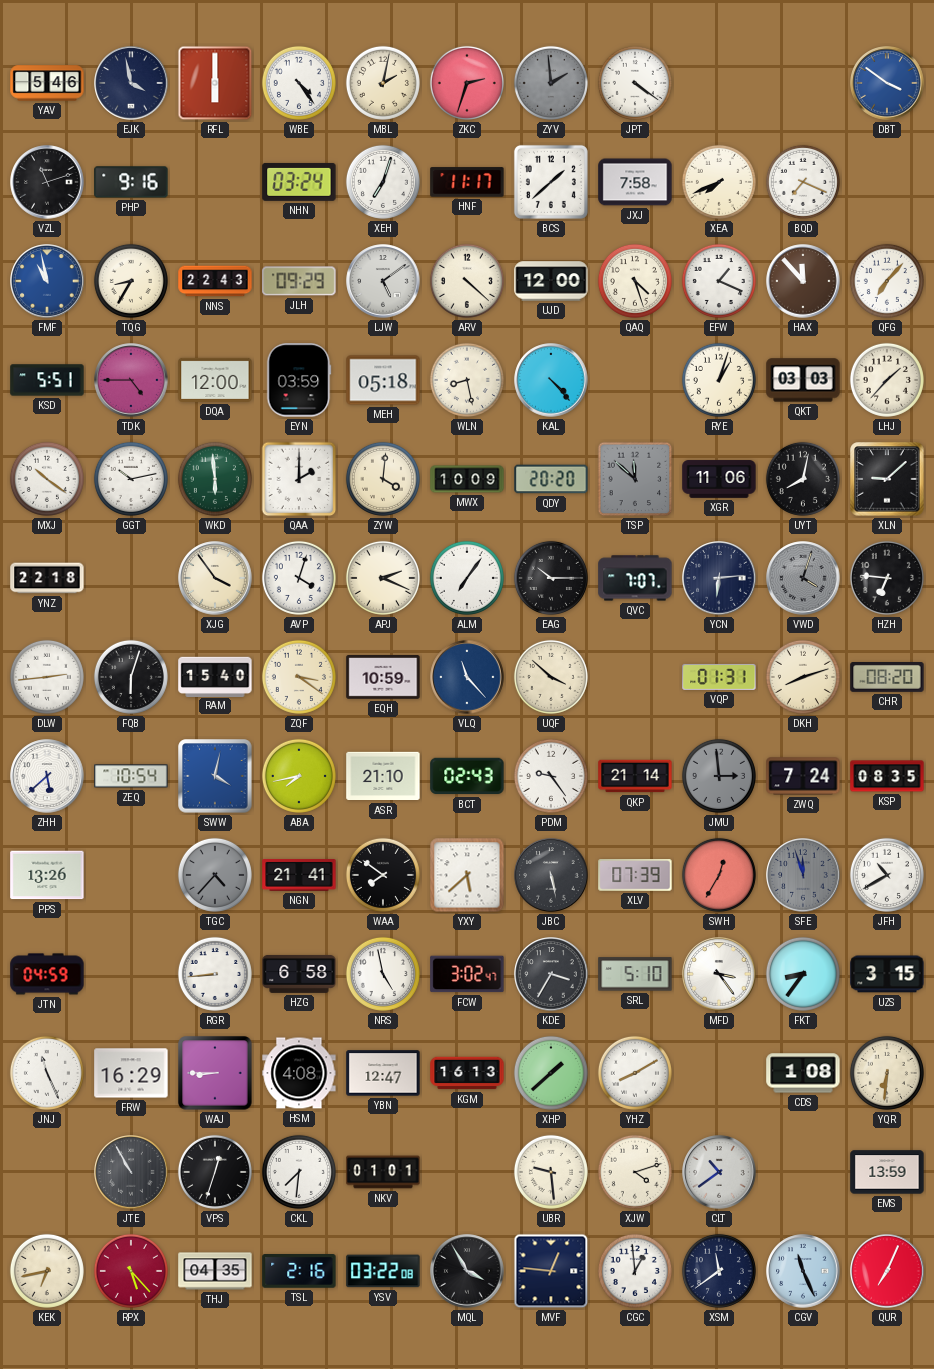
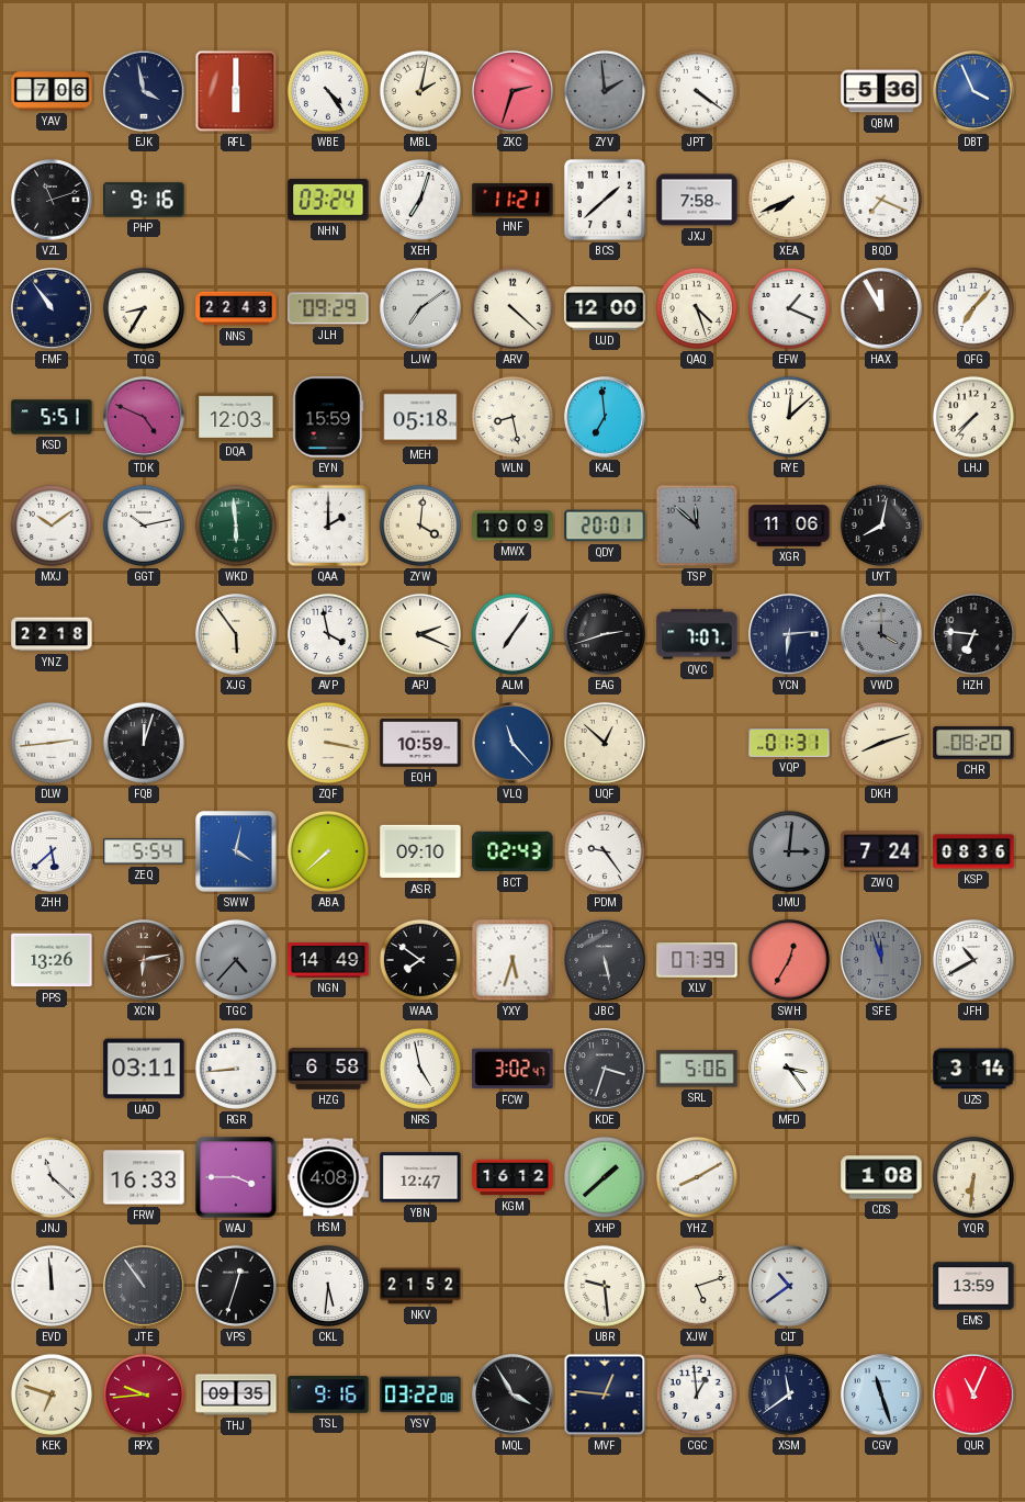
YAV: 5:46 -> 7:06 (52, 91)
QBM: none -> 5:36 (881, 91)
DBT: 3:51 -> 3:56 (973, 91)
HNF: 11:17 -> 11:21 (512, 200)
FMF: 10:58 -> 10:54 (52, 308)
FMF dial: blue -> navy (52, 308)
LJW: 5:09 -> 7:09 (420, 308)
HAX: 11:53 -> 11:55 (881, 308)
TDK: 4:45 -> 4:49 (144, 417)
DQA: 12:00 -> 12:03 (236, 417)
EYN: 03:59 -> 15:59 (328, 417)
KAL: 4:23 -> 6:59 (605, 417)
RYE: 1:03 -> 12:08 (789, 417)
QKT: 03:03 -> none (803, 380)
LHJ: 1:37 -> 7:37 (973, 417)
MXJ: 10:21 -> 10:09 (52, 526)
QDY: 20:20 -> 20:01 (605, 526)
XLN: 9:08 -> none (887, 479)
XJG: 3:54 -> 5:54 (236, 634)
AVP: 4:03 -> 3:58 (328, 634)
EAG: 10:15 -> 2:42 (605, 634)
VWD: 4:03 -> 4:00 (881, 634)
FQB: 6:03 -> 12:03 (144, 743)
RAM: 15:40 -> none (215, 676)
ZQF: 3:21 -> 3:17 (328, 743)
UQF: 3:52 -> 12:52 (605, 743)
ZEQ: 10:54 -> 5:54 (144, 851)
ABA: 7:43 -> 7:38 (328, 851)
ASR: 21:10 -> 09:10 (420, 851)
QKP: 21:14 -> none (635, 776)
JMU: 2:59 -> 3:01 (789, 851)
KSP: 08:35 -> 08:36 (973, 851)
XCN: none -> 6:13 (144, 960)
NGN: 21:41 -> 14:49 (328, 960)
YXY: 5:38 -> 5:33 (512, 960)
JTN: 04:59 -> none (47, 974)
UAD: none -> 03:11 (144, 1069)
KDE: 3:35 -> 3:33 (605, 1069)
SRL: 5:10 -> 5:06 (697, 1069)
FKT: 8:36 -> none (803, 974)
UZS: 3:15 -> 3:14 (973, 1069)
JNJ: 11:26 -> 11:22 (52, 1177)
FRW: 16:29 -> 16:33 (144, 1177)
WAJ: 8:45 -> 3:45 (236, 1177)
KGM: 16:13 -> 16:12 (512, 1177)
EVD: none -> 11:59 (52, 1286)
JTE: 10:55 -> 10:54 (144, 1286)
CKL: 7:31 -> 5:31 (328, 1286)
NKV: 01:01 -> 21:52 (420, 1286)
XJW: 4:12 -> 5:12 (697, 1286)
KEK: 6:43 -> 6:48 (52, 1394)
RPX: 5:23 -> 9:44 (144, 1394)
THJ: 04:35 -> 09:35 (236, 1394)
TSL: 2:16 -> 9:16 (328, 1394)
CGV: 11:26 -> 11:27 (881, 1394)
QUR: 7:04 -> 11:04 (973, 1394)
